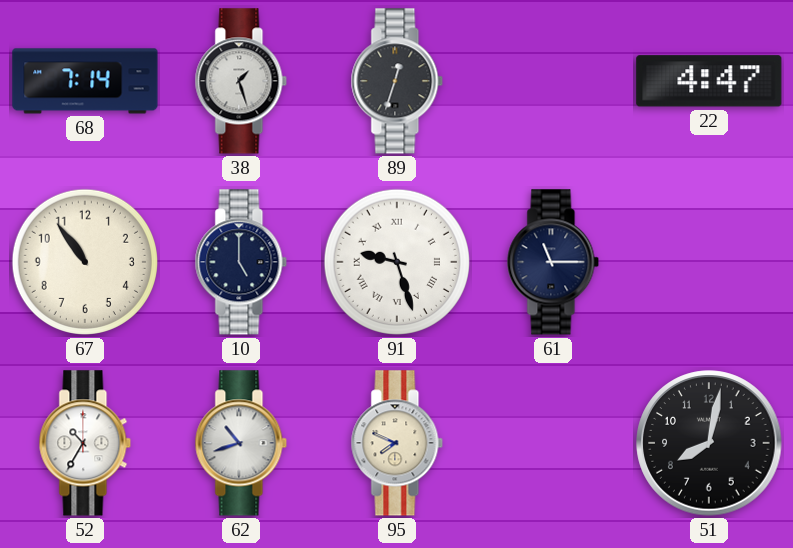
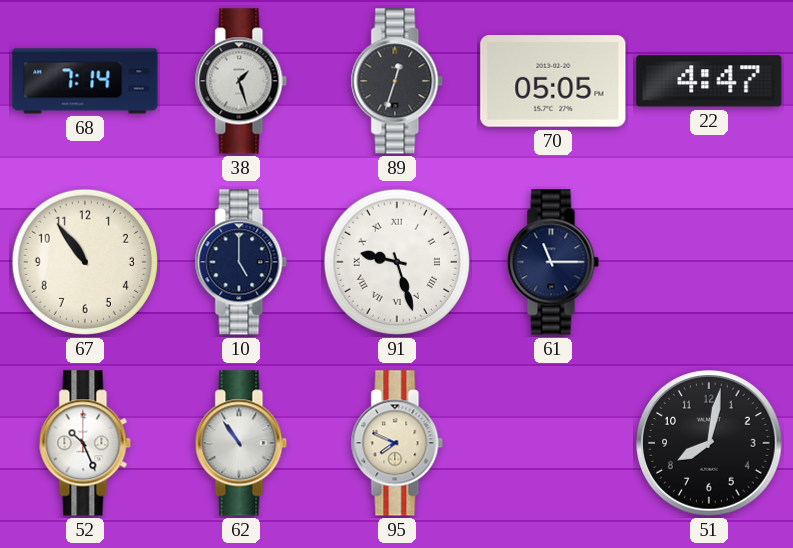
70: none -> 05:05 (553, 82)
52: 10:35 -> 10:26 (85, 443)
62: 10:42 -> 10:54 (241, 443)
